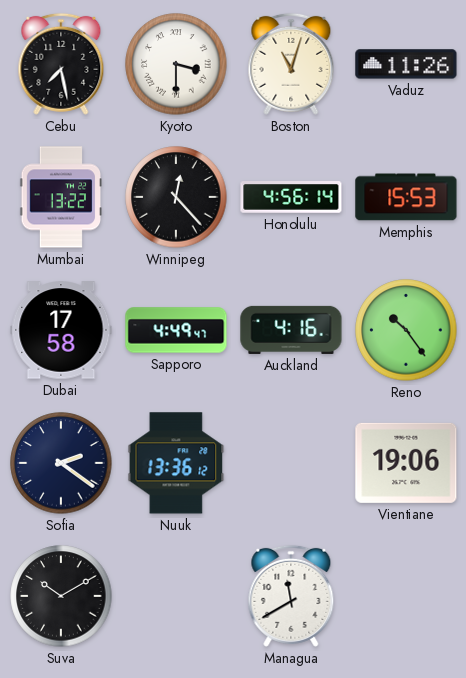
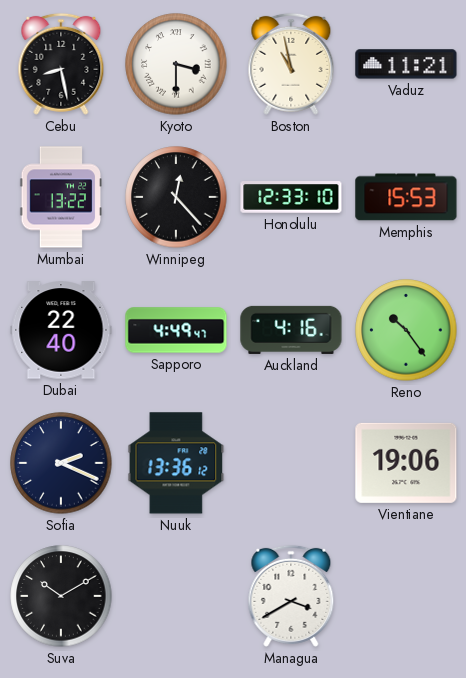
Cebu: 7:28 -> 8:28 (61, 64)
Boston: 11:03 -> 10:58 (291, 64)
Vaduz: 11:26 -> 11:21 (406, 64)
Honolulu: 4:56 -> 12:33 (291, 197)
Dubai: 17:58 -> 22:40 (61, 330)
Sofia: 2:21 -> 2:19 (61, 463)
Managua: 11:40 -> 3:40 (291, 596)
